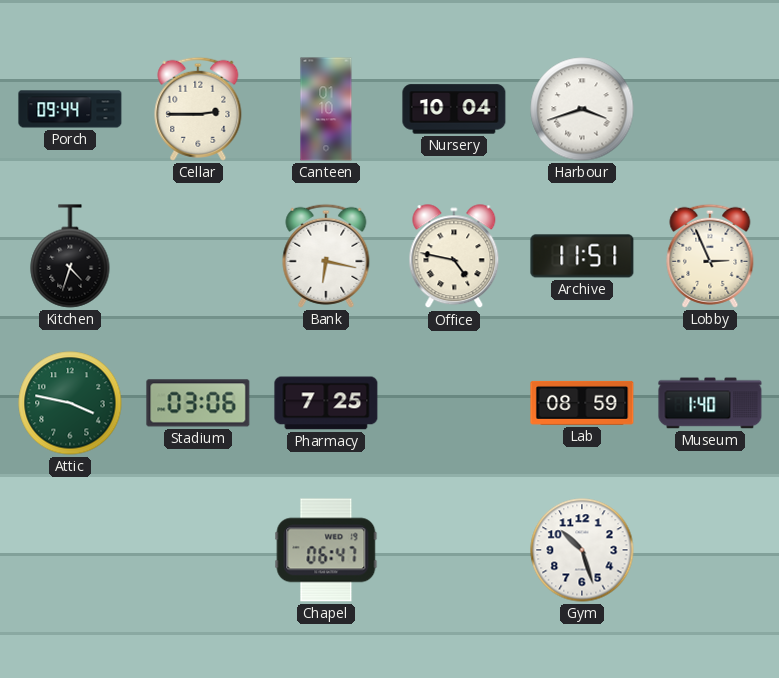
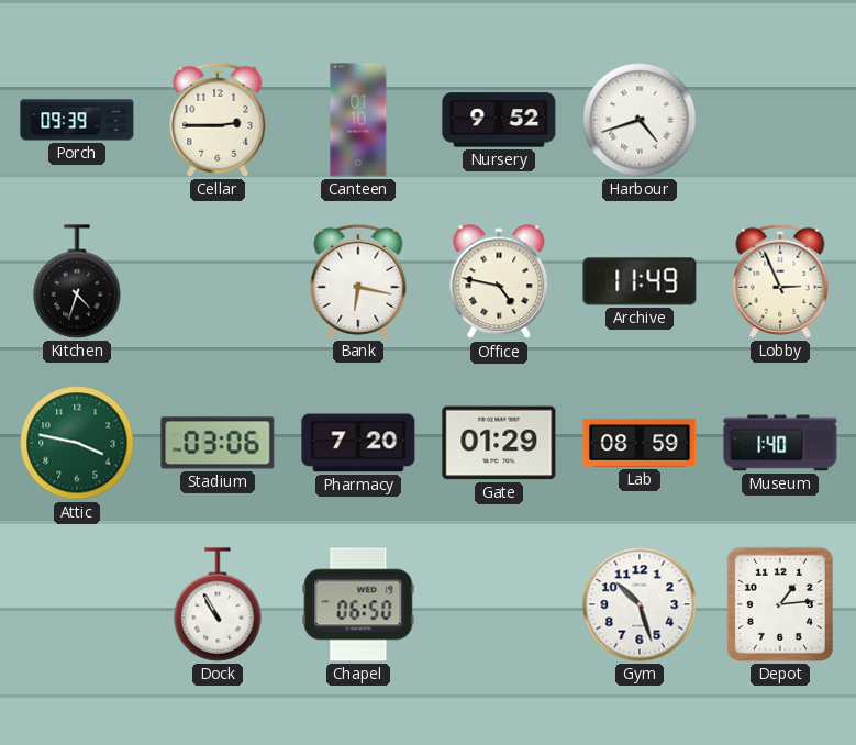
Porch: 09:44 -> 09:39 (77, 120)
Nursery: 10:04 -> 9:52 (499, 120)
Harbour: 3:42 -> 4:42 (640, 120)
Archive: 11:51 -> 11:49 (640, 281)
Pharmacy: 7:25 -> 7:20 (358, 443)
Gate: none -> 01:29 (499, 443)
Dock: none -> 10:55 (218, 604)
Chapel: 06:47 -> 06:50 (358, 604)
Depot: none -> 1:14 (780, 604)
